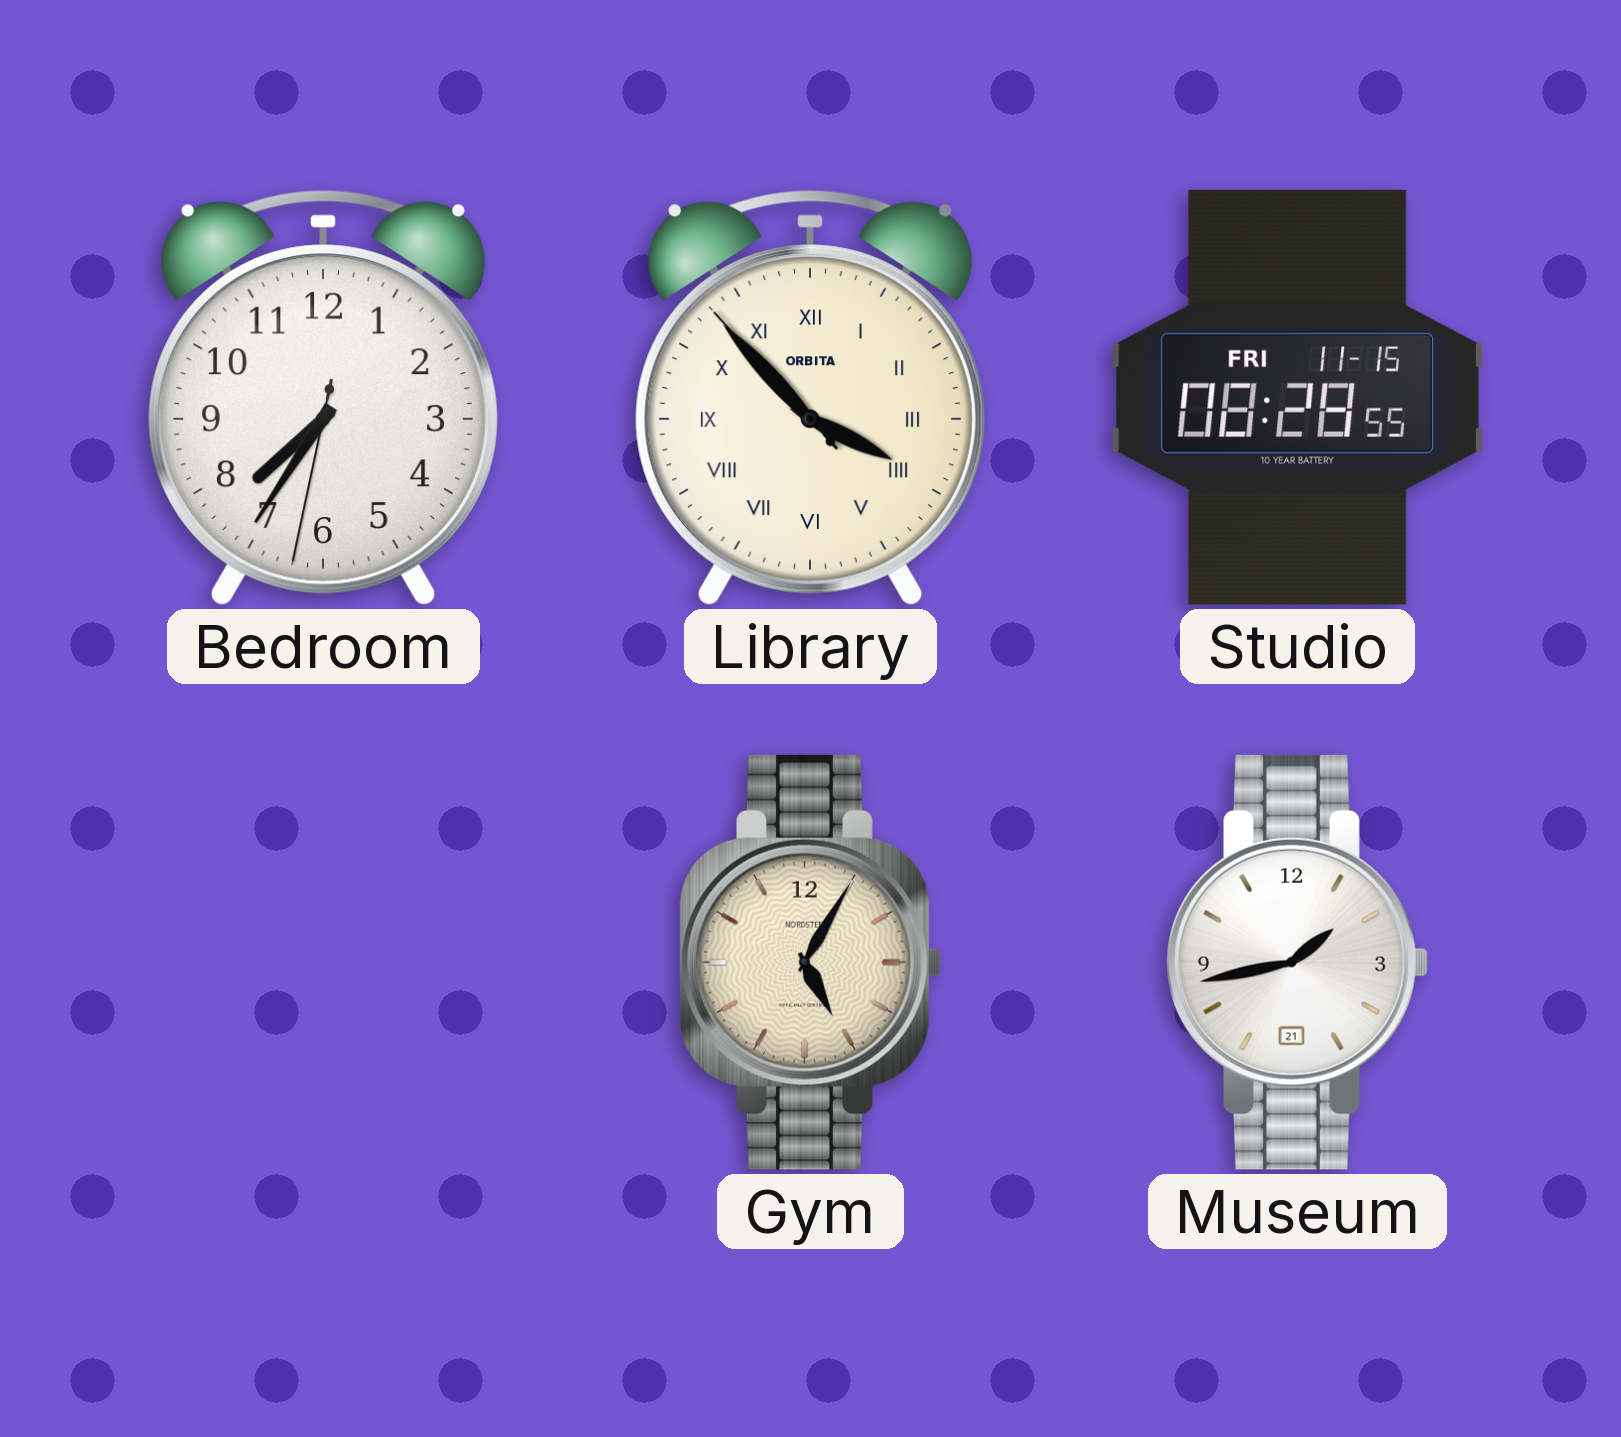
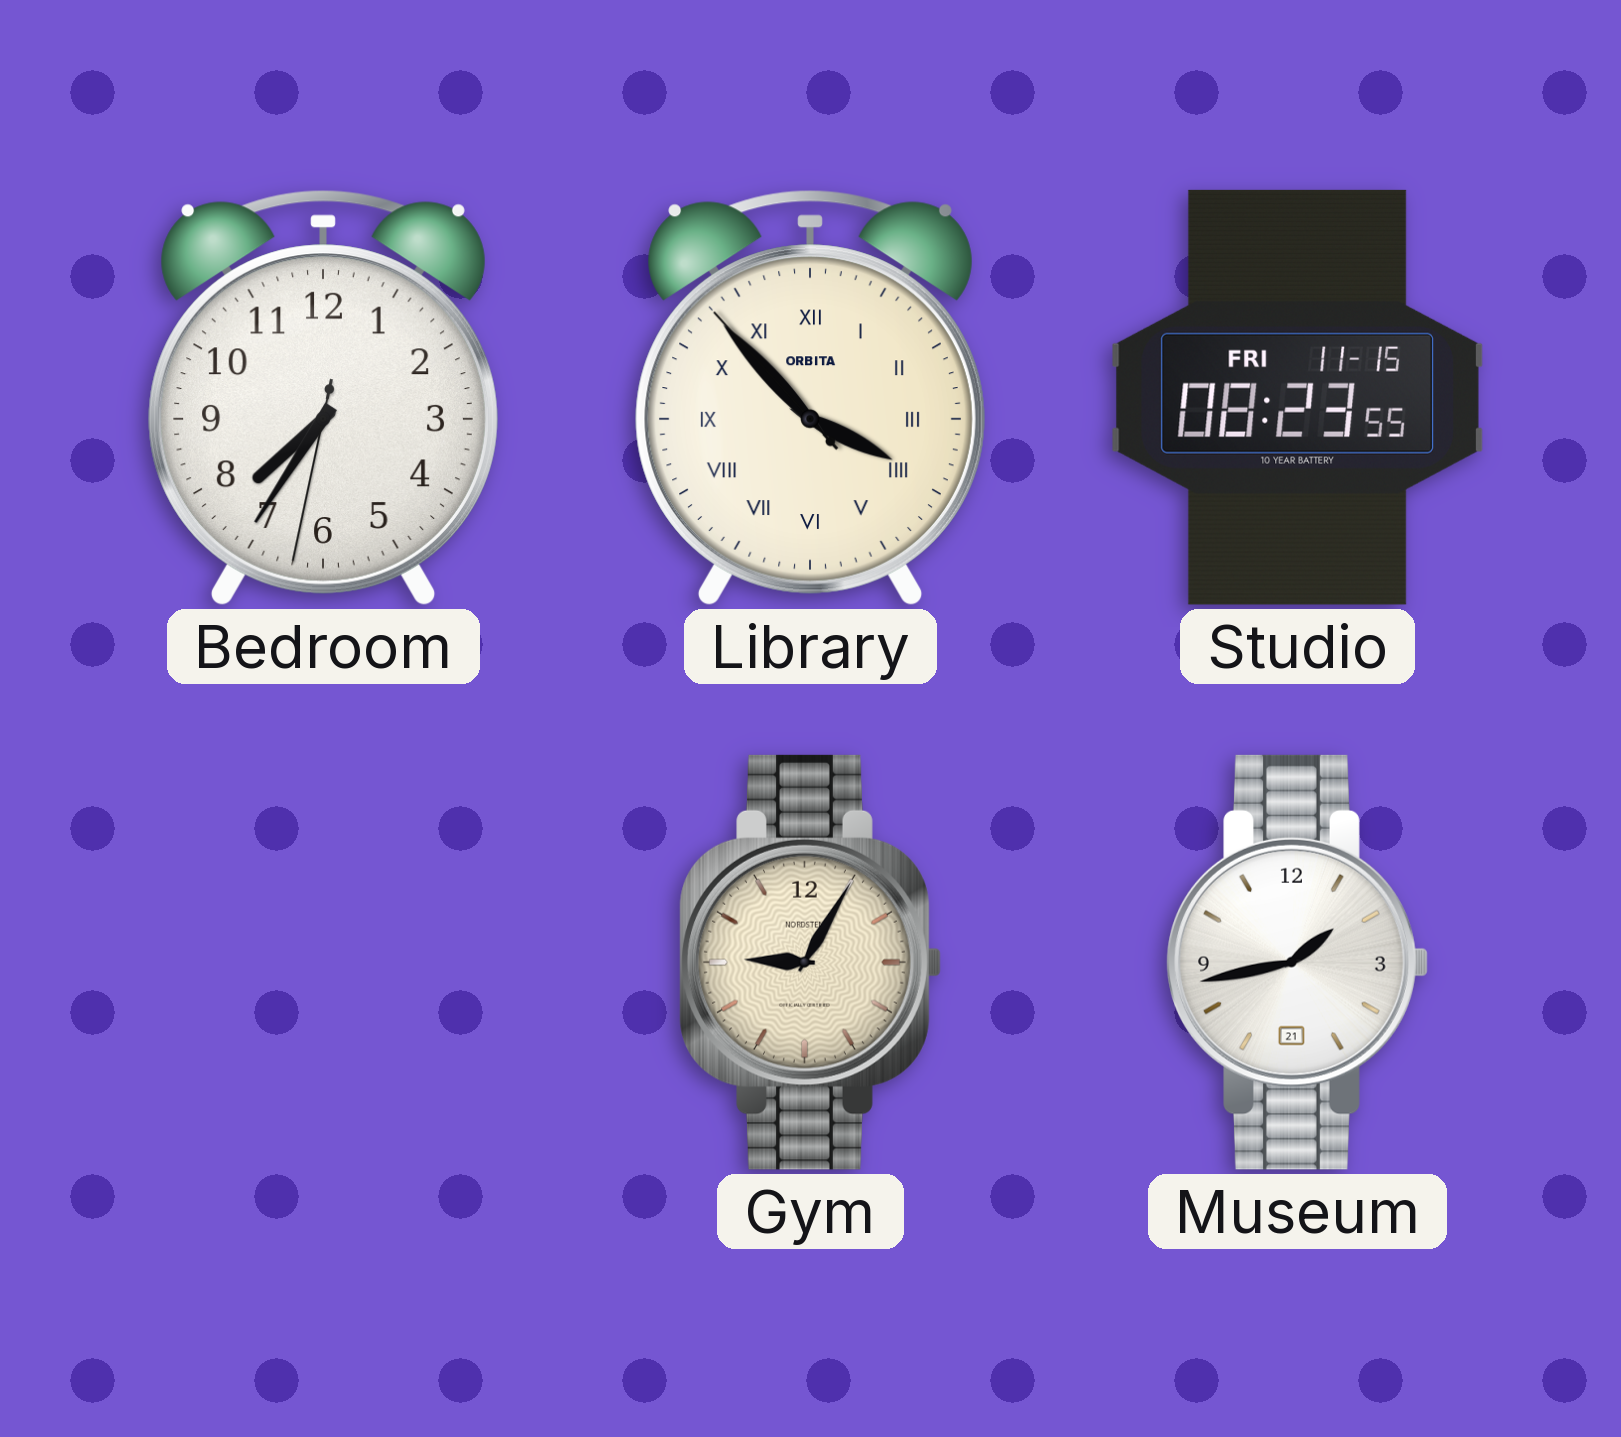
Studio: 08:28 -> 08:23 (1297, 397)
Gym: 5:05 -> 9:05 (810, 962)
